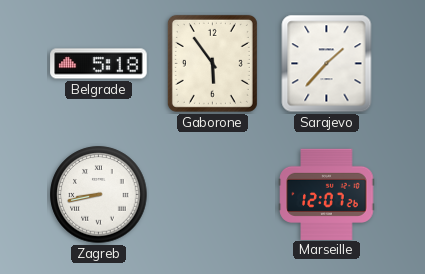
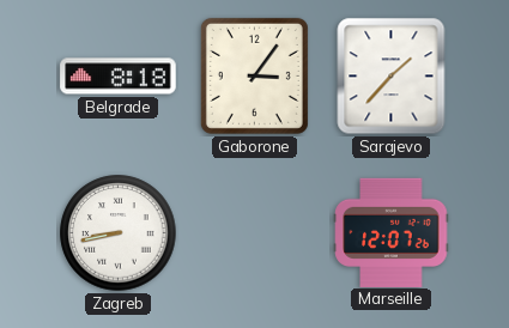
Belgrade: 5:18 -> 8:18 (119, 77)
Gaborone: 5:54 -> 3:06 (254, 75)
